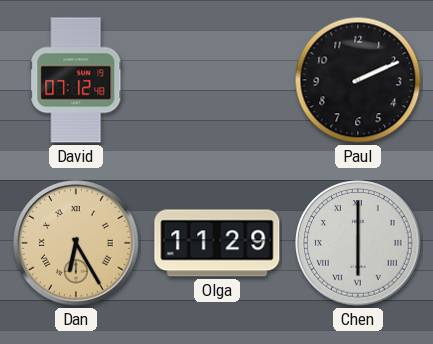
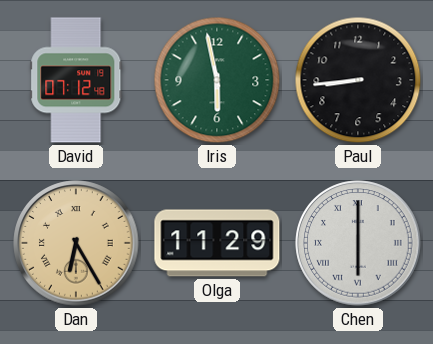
Iris: none -> 5:58 (217, 80)
Paul: 2:11 -> 8:44 (358, 80)
